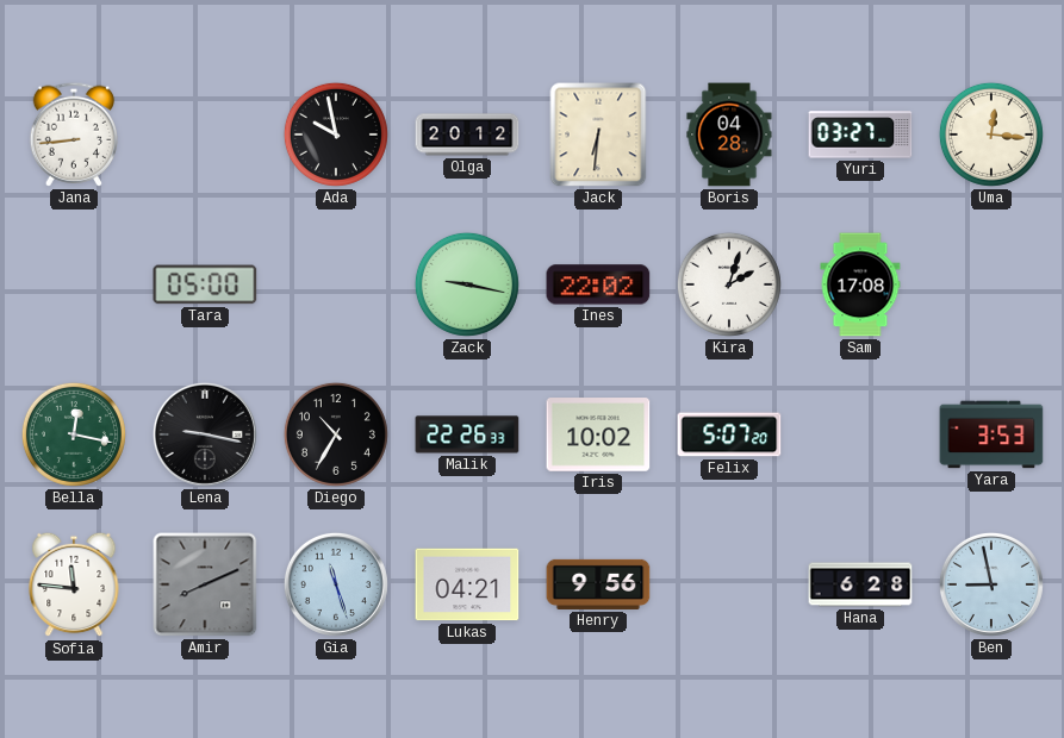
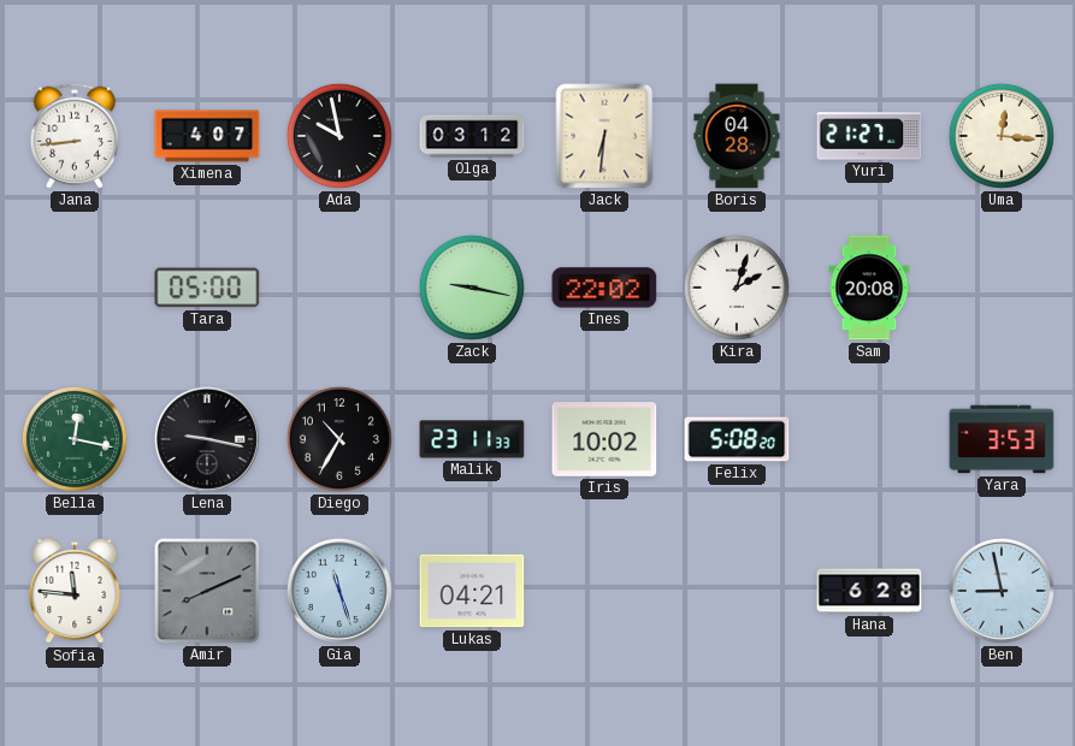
Ximena: none -> 4:07 (207, 136)
Olga: 20:12 -> 03:12 (472, 136)
Yuri: 03:27 -> 21:27 (869, 136)
Sam: 17:08 -> 20:08 (869, 288)
Malik: 22:26 -> 23:11 (472, 439)
Felix: 5:07 -> 5:08 (737, 439)
Henry: 9:56 -> none (598, 584)
